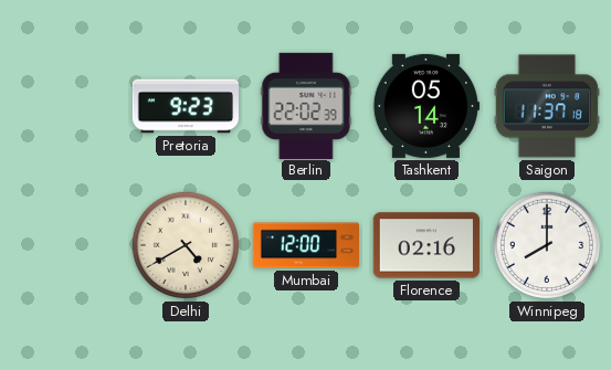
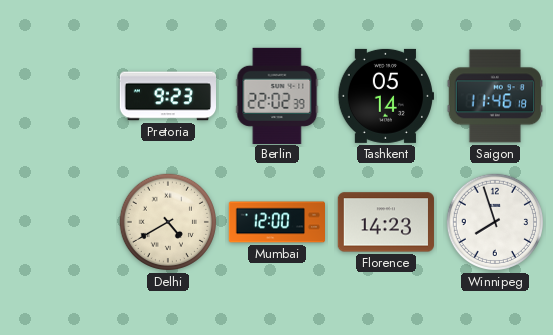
Saigon: 11:37 -> 11:46 (495, 96)
Florence: 02:16 -> 14:23 (386, 222)
Winnipeg: 8:00 -> 7:57 (495, 222)
